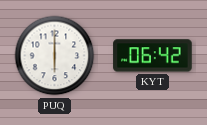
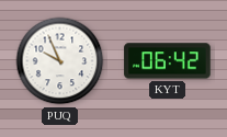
PUQ: 6:00 -> 9:56 (60, 61)
